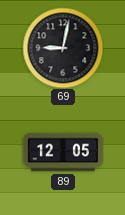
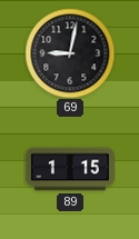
89: 12:05 -> 1:15 (70, 169)
